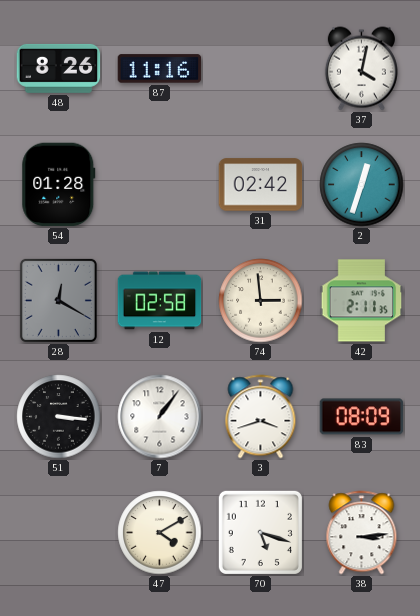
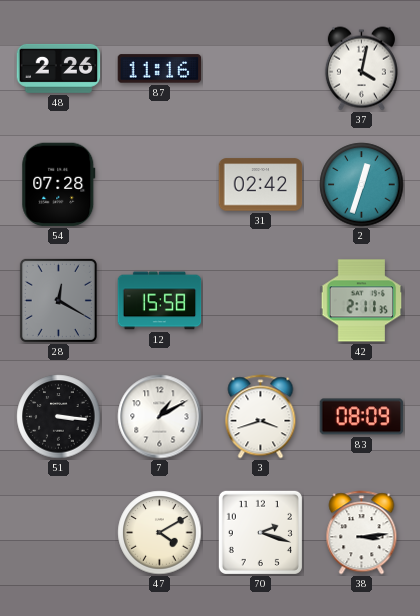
48: 8:26 -> 2:26 (59, 68)
54: 01:28 -> 07:28 (59, 185)
12: 02:58 -> 15:58 (160, 301)
74: 2:59 -> none (261, 301)
7: 1:06 -> 1:10 (160, 417)
70: 5:18 -> 2:18 (260, 532)
